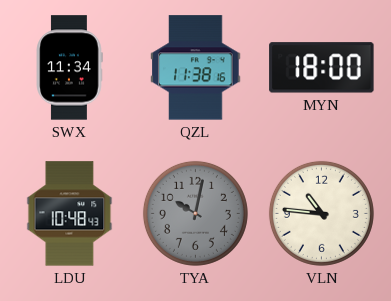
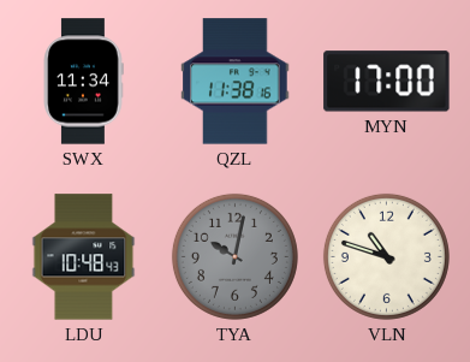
MYN: 18:00 -> 17:00 (387, 82)
VLN: 10:46 -> 10:48 (386, 256)
